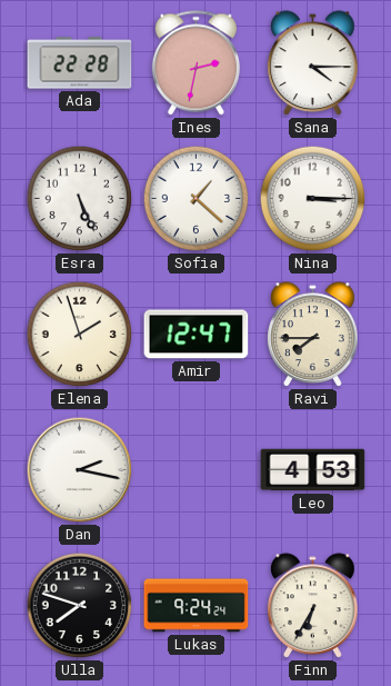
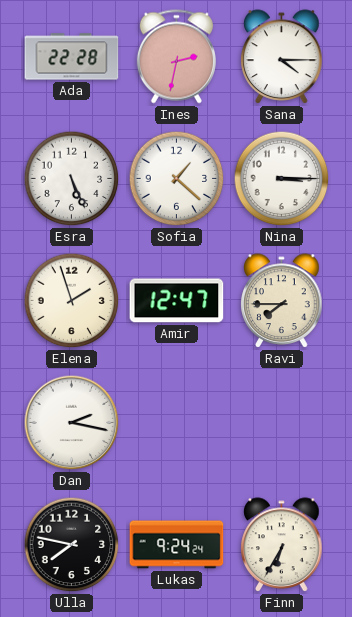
Leo: 4:53 -> none (313, 470)
Ulla: 7:48 -> 7:47 (72, 545)
